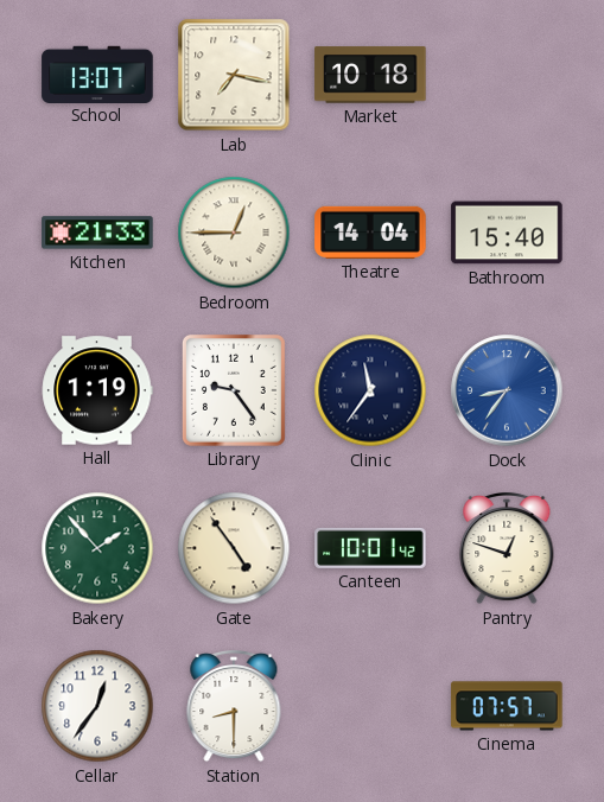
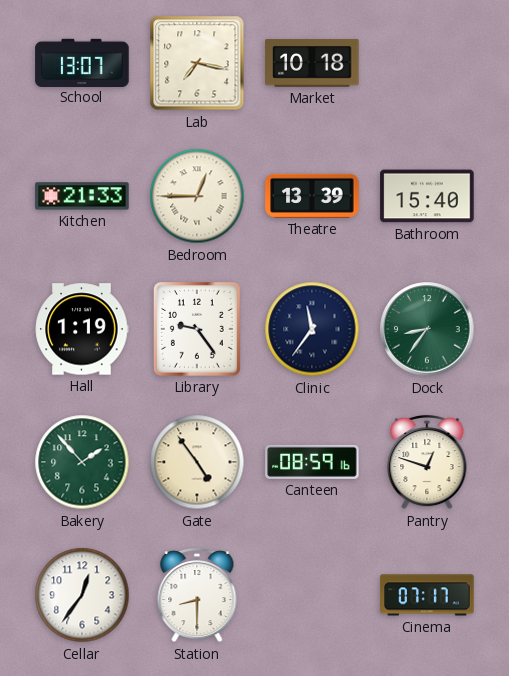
Theatre: 14:04 -> 13:39 (312, 196)
Dock dial: blue -> green (427, 329)
Canteen: 10:01 -> 08:59 (312, 462)
Cinema: 07:57 -> 07:17 (427, 595)
